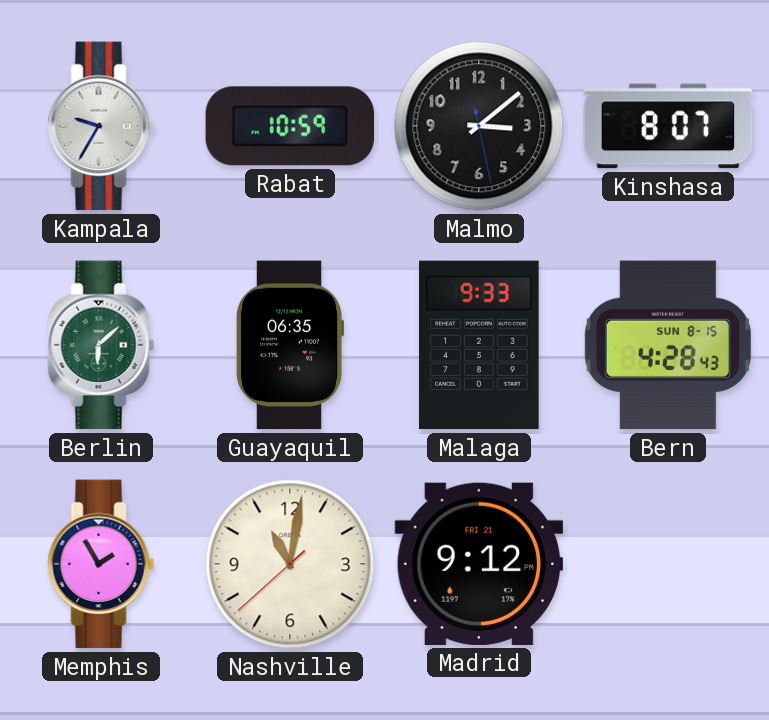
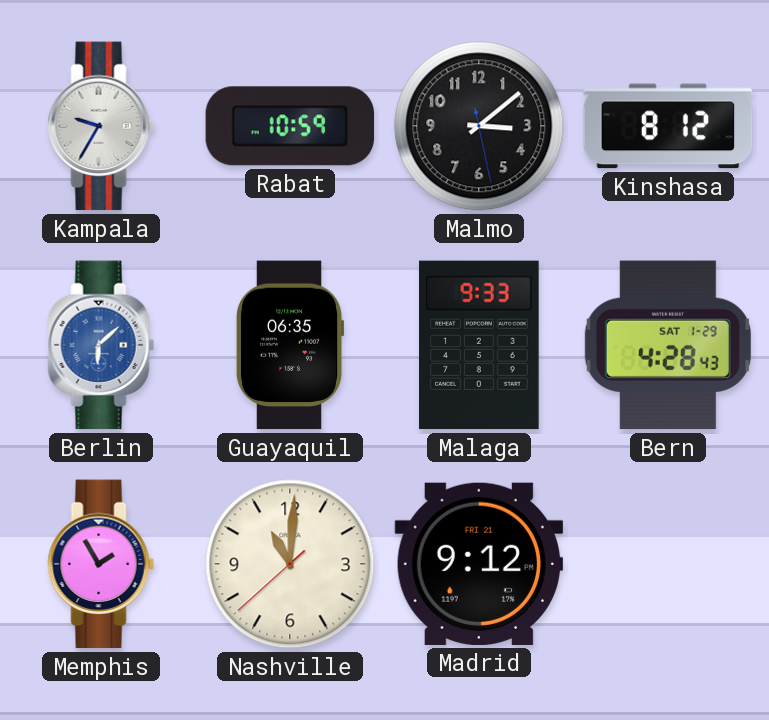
Kinshasa: 8:07 -> 8:12 (668, 126)
Berlin dial: green -> blue (101, 345)
Bern date: SUN 8-15 -> SAT 1-29 (668, 345)
Nashville: 11:01 -> 11:00 (290, 564)
